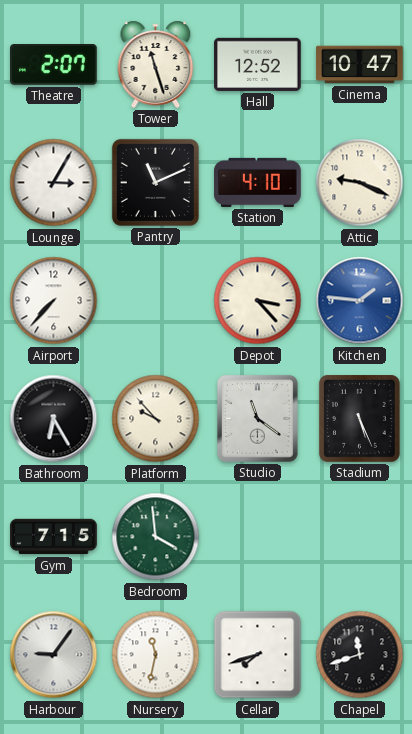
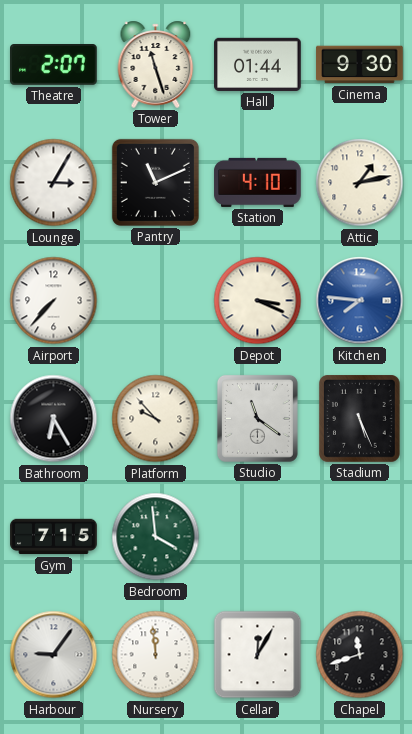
Hall: 12:52 -> 01:44 (258, 64)
Cinema: 10:47 -> 9:30 (360, 65)
Attic: 9:19 -> 1:13 (360, 183)
Depot: 3:23 -> 3:19 (258, 301)
Kitchen: 1:46 -> 7:46 (360, 301)
Nursery: 11:32 -> 11:59 (156, 655)
Cellar: 7:42 -> 12:05 (258, 655)
